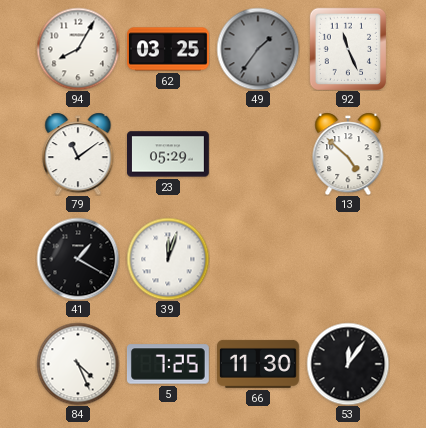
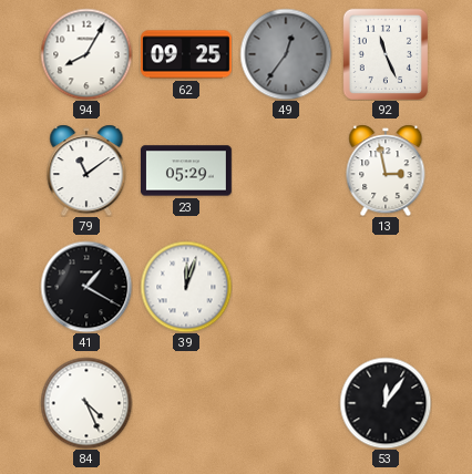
62: 03:25 -> 09:25 (187, 54)
49: 1:36 -> 12:36 (286, 54)
13: 4:52 -> 2:58 (386, 171)
5: 7:25 -> none (168, 364)
66: 11:30 -> none (259, 364)
